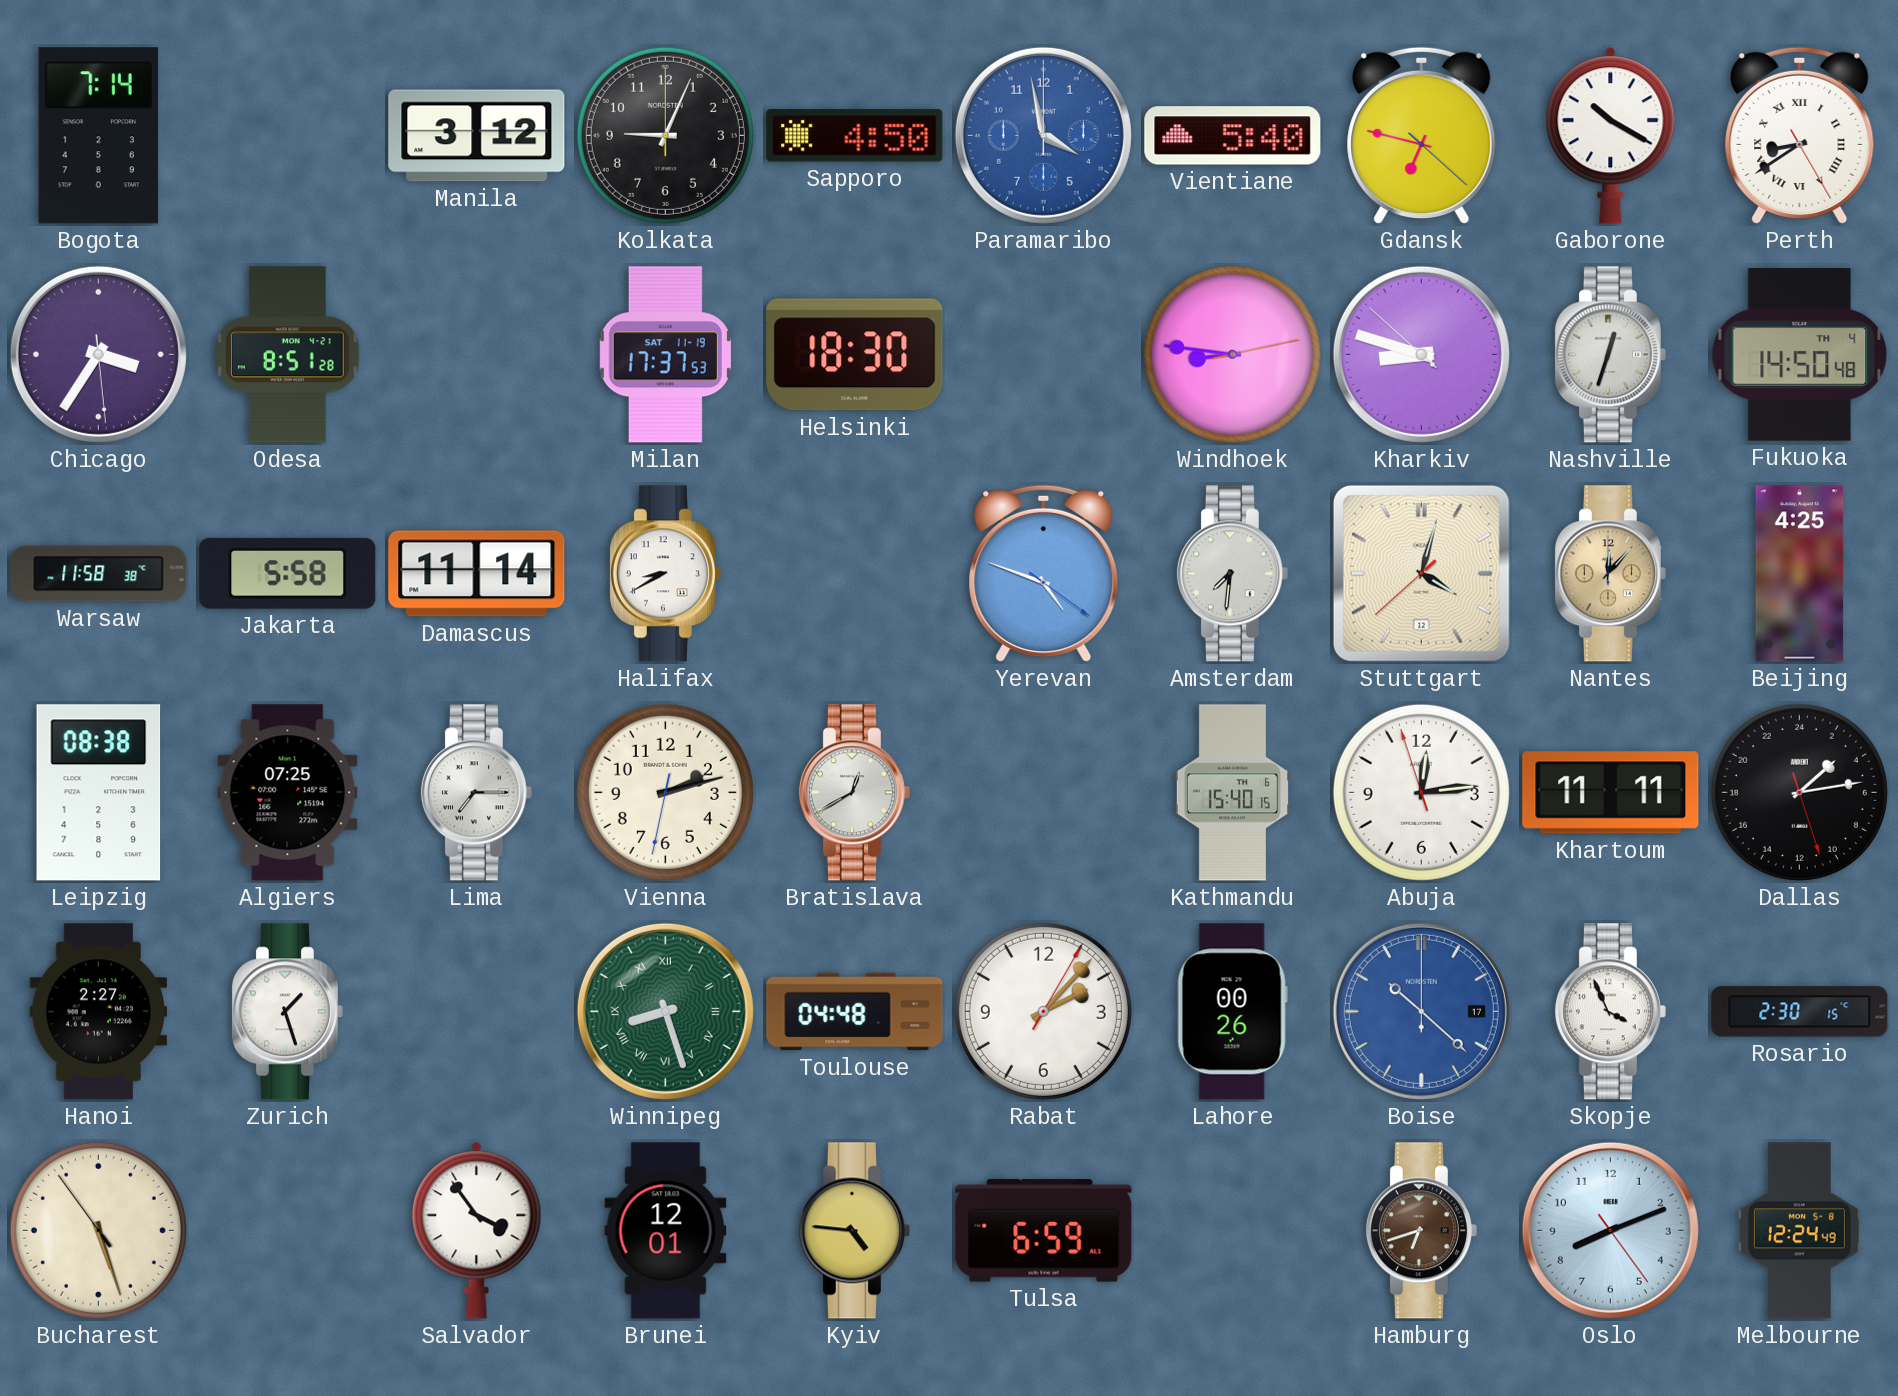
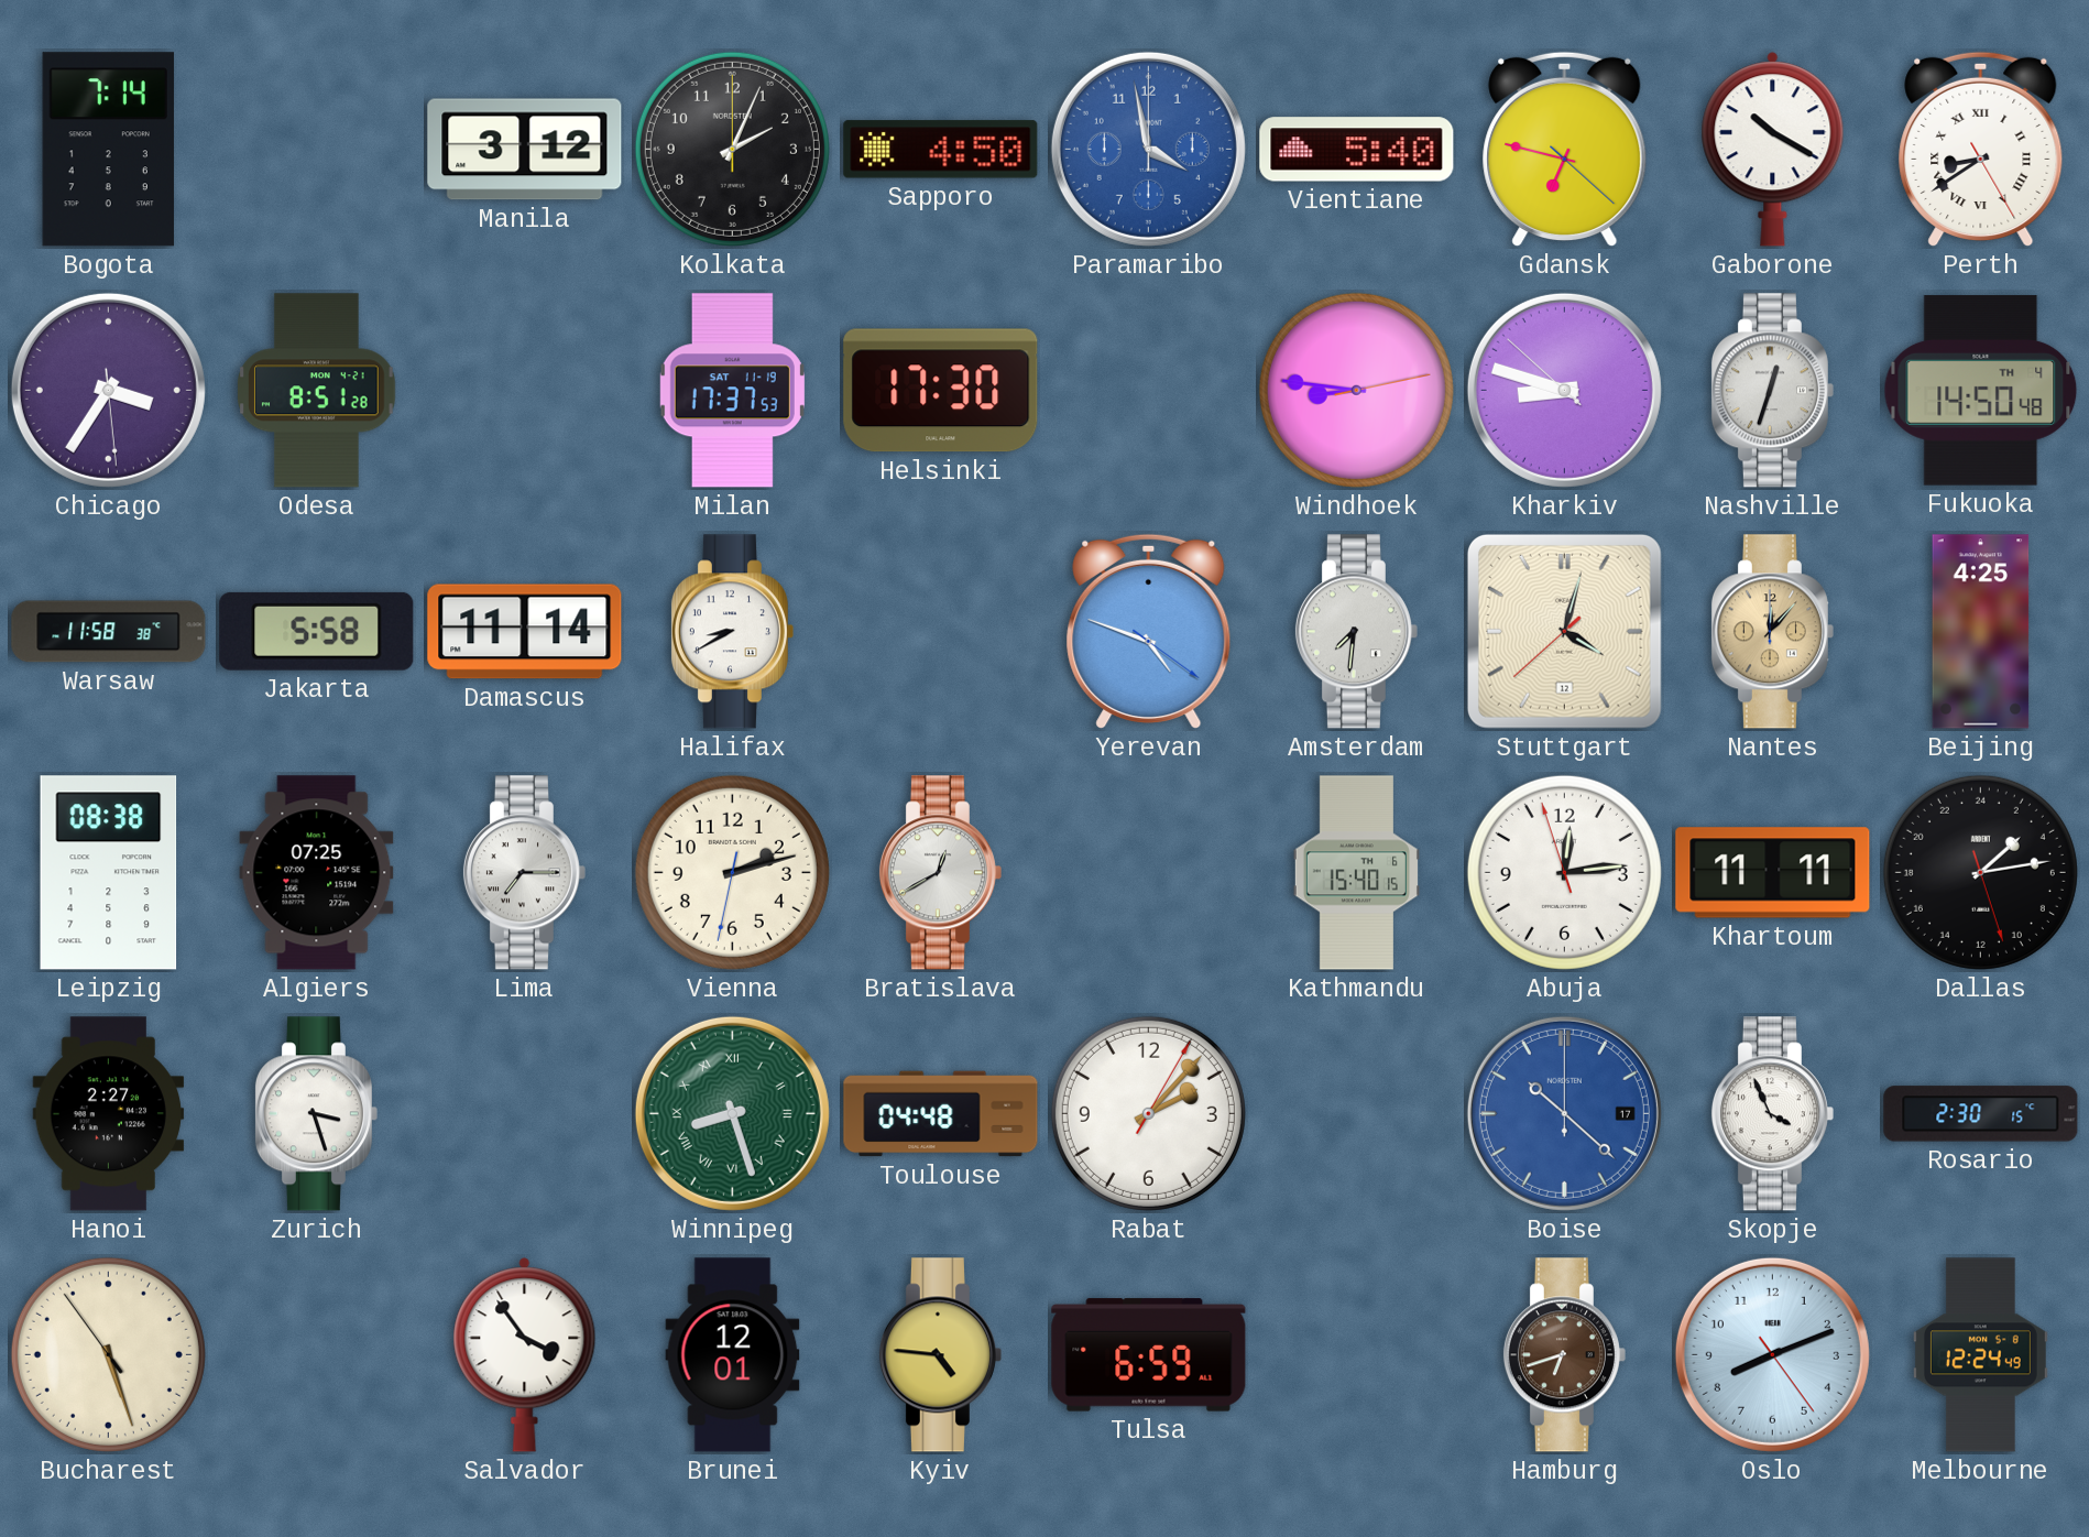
Kolkata: 9:04 -> 2:04 (732, 149)
Helsinki: 18:30 -> 17:30 (941, 391)
Zurich: 1:27 -> 3:27 (316, 1114)
Lahore: 00:26 -> none (1232, 1012)
